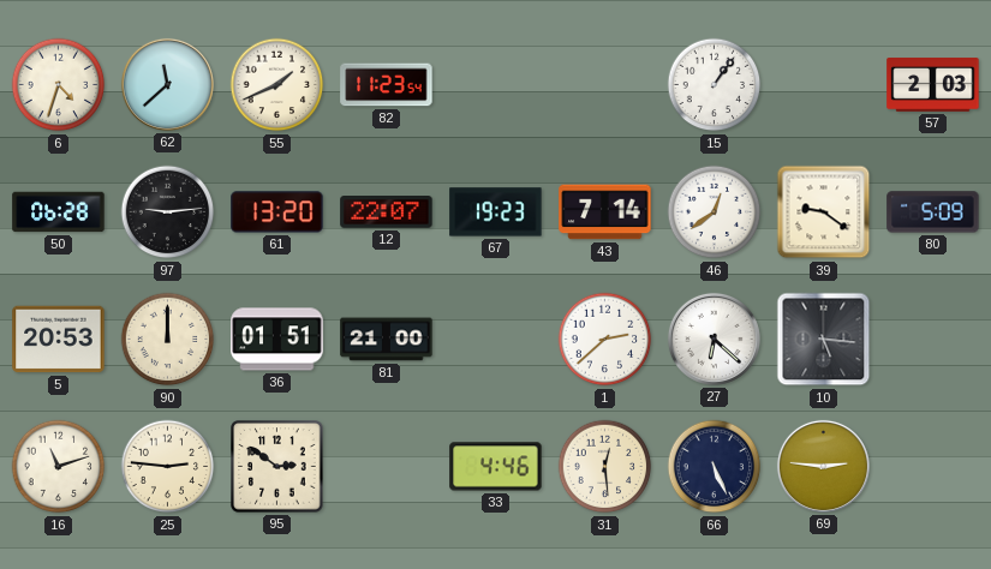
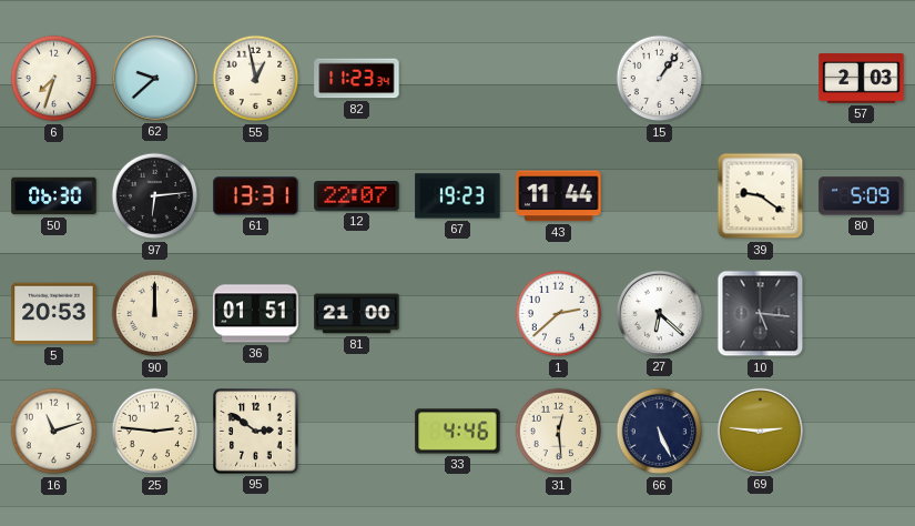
6: 4:33 -> 7:33 (54, 79)
62: 11:38 -> 9:38 (154, 78)
55: 1:41 -> 12:58 (256, 79)
82: 11:23:54 -> 11:23:34 (357, 79)
50: 06:28 -> 06:30 (54, 196)
97: 9:14 -> 6:14 (155, 196)
61: 13:20 -> 13:31 (256, 196)
43: 7:14 -> 11:44 (559, 196)
46: 12:39 -> none (715, 212)
